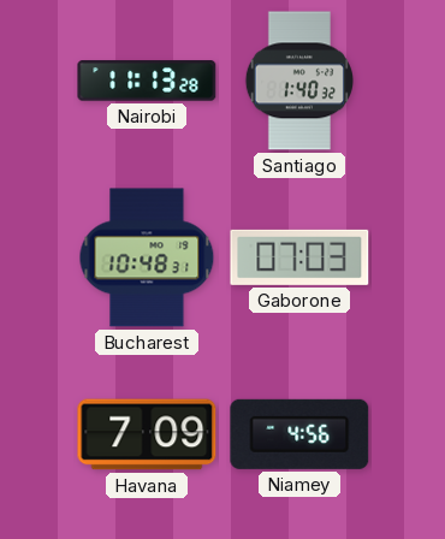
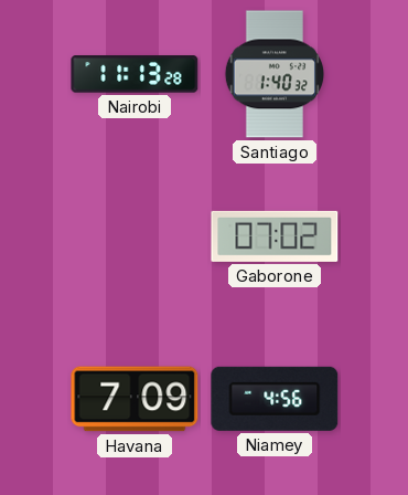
Bucharest: 10:48 -> none (147, 257)
Gaborone: 07:03 -> 07:02 (275, 236)
